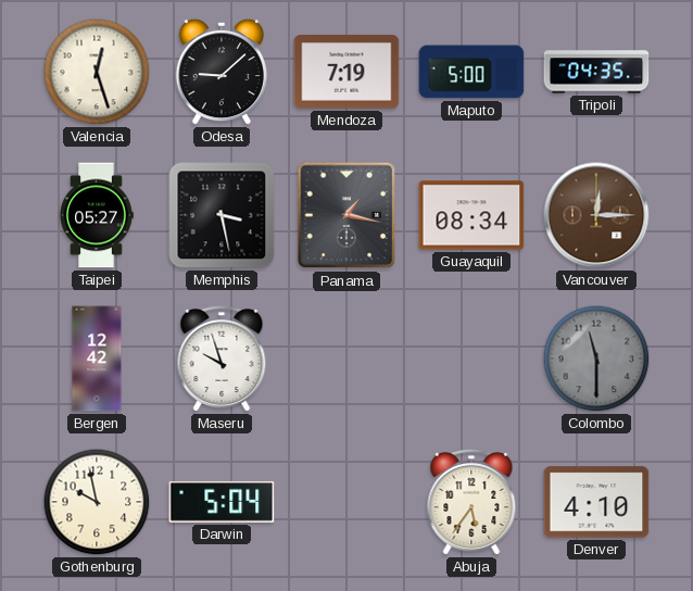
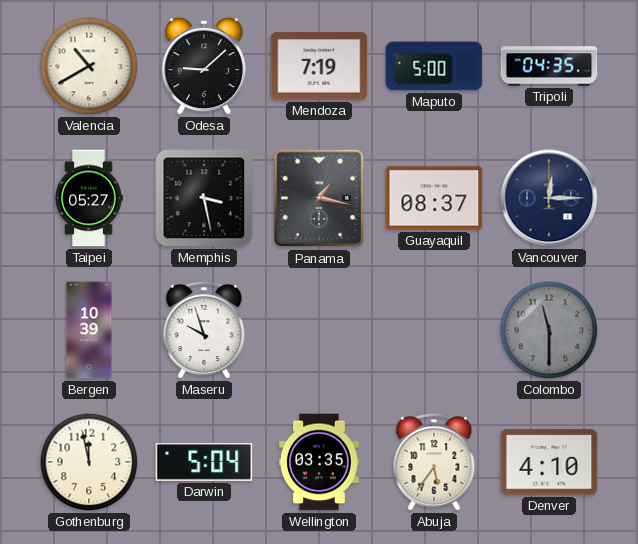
Valencia: 12:27 -> 10:40 (89, 66)
Guayaquil: 08:34 -> 08:37 (434, 198)
Vancouver dial: brown -> navy (549, 198)
Bergen: 12:42 -> 10:39 (89, 330)
Gothenburg: 9:58 -> 11:58 (89, 462)
Wellington: none -> 03:35 (320, 462)
